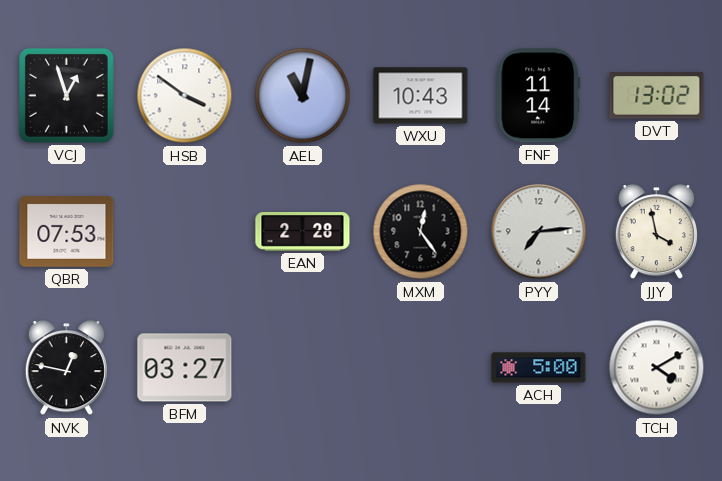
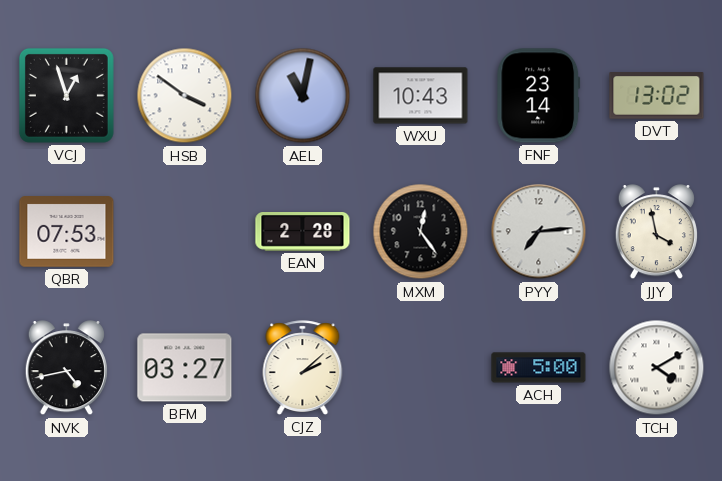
FNF: 11:14 -> 23:14 (539, 96)
NVK: 12:47 -> 4:43 (66, 368)
CJZ: none -> 2:08 (303, 368)
